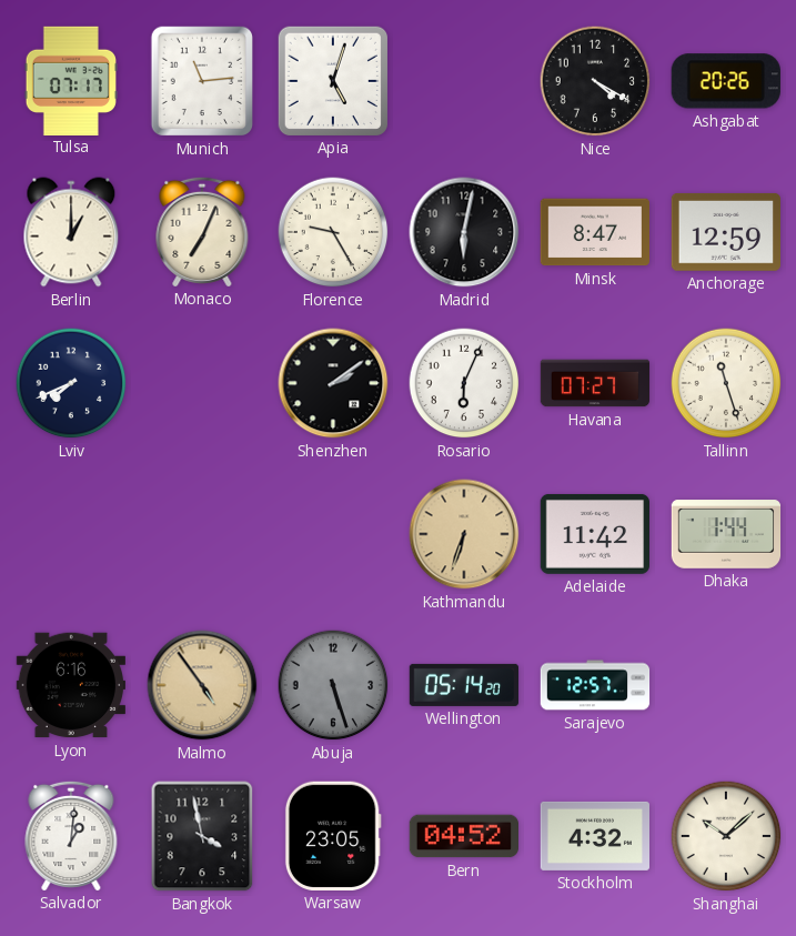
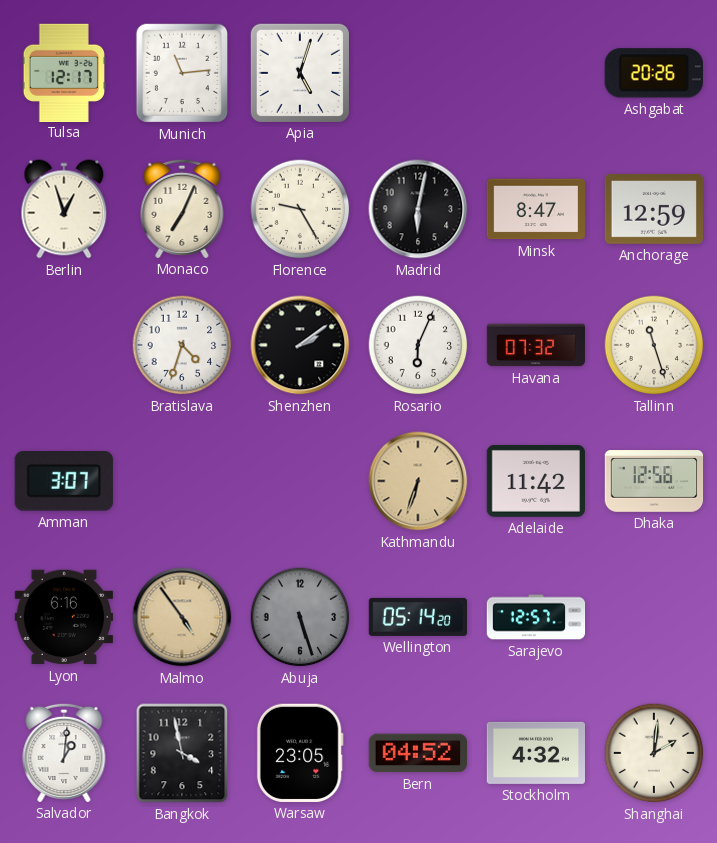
Tulsa: 07:17 -> 12:17 (64, 72)
Nice: 4:20 -> none (595, 81)
Berlin: 1:00 -> 12:57 (64, 209)
Lviv: 7:41 -> none (71, 383)
Bratislava: none -> 4:33 (182, 345)
Havana: 07:27 -> 07:32 (536, 345)
Amman: none -> 3:07 (64, 482)
Dhaka: 1:44 -> 12:56 (654, 481)
Shanghai: 10:08 -> 2:01 (654, 753)
